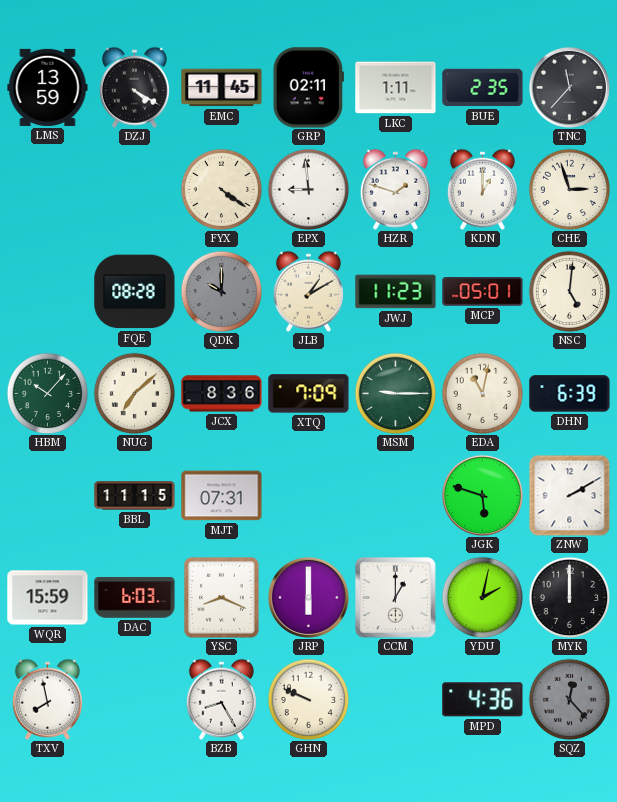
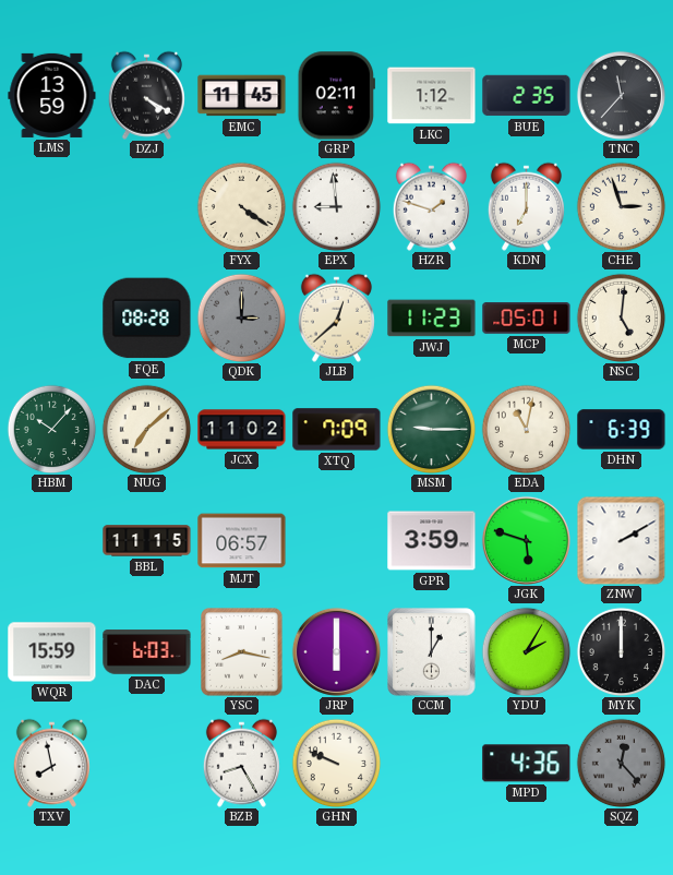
LKC: 1:11 -> 1:12 (432, 96)
KDN: 1:00 -> 7:00 (526, 206)
QDK: 10:00 -> 3:00 (241, 317)
JLB: 1:10 -> 12:38 (336, 317)
JCX: 8:36 -> 11:02 (242, 430)
MJT: 07:31 -> 06:57 (242, 541)
GPR: none -> 3:59 (432, 541)
YSC: 8:19 -> 8:17 (242, 652)
YDU: 2:02 -> 2:05 (526, 651)
